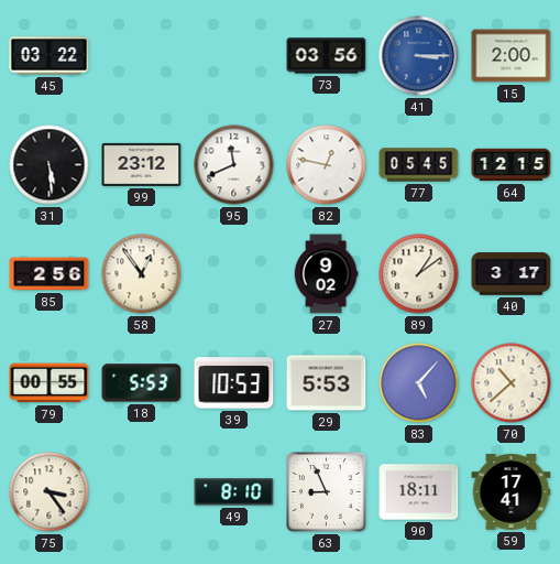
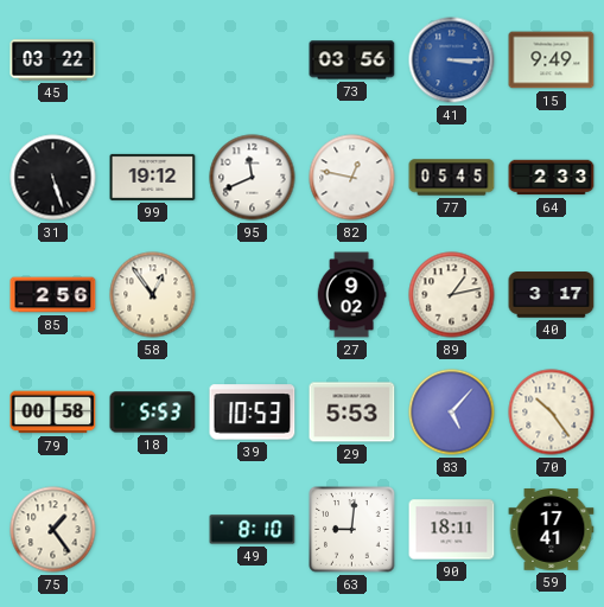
15: 2:00 -> 9:49 (552, 60)
31: 5:29 -> 5:27 (53, 178)
99: 23:12 -> 19:12 (153, 177)
64: 12:15 -> 2:33 (552, 178)
89: 1:09 -> 1:13 (452, 295)
79: 00:55 -> 00:58 (53, 413)
70: 10:38 -> 10:24 (552, 413)
75: 3:24 -> 1:24 (53, 530)
63: 8:56 -> 9:01 (352, 530)
